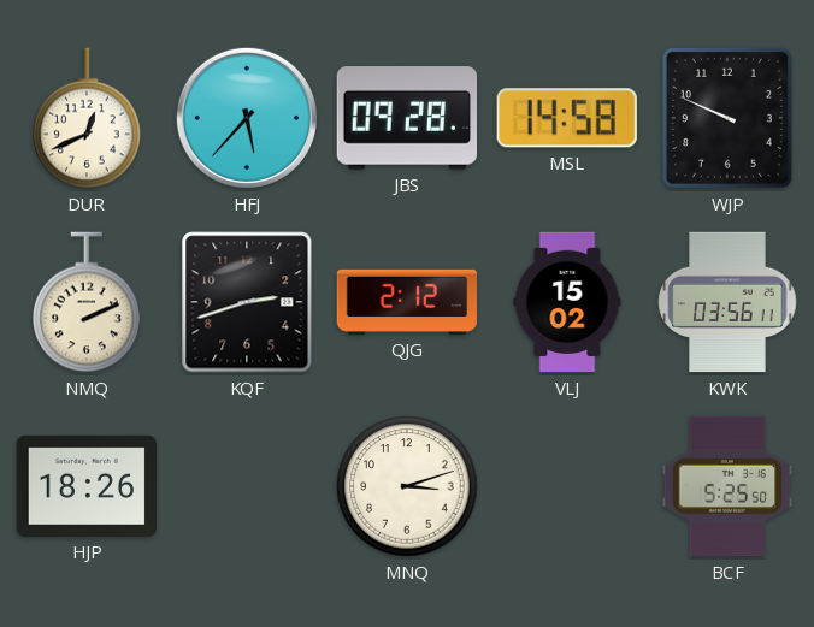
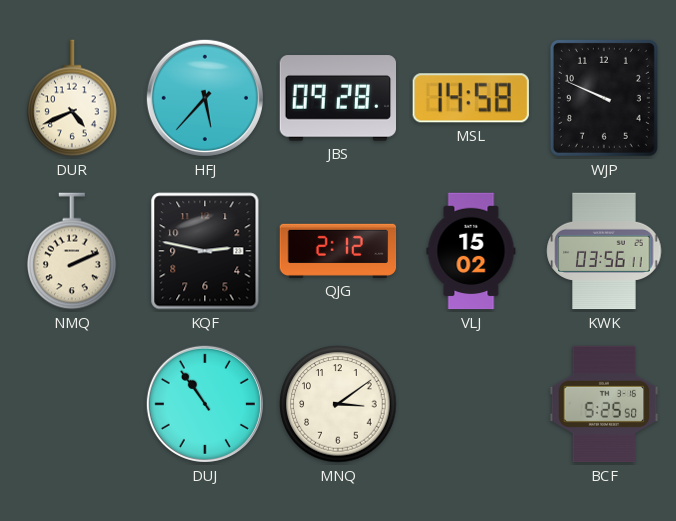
DUR: 12:41 -> 4:41 (72, 98)
KQF: 2:42 -> 2:47 (205, 251)
HJP: 18:26 -> none (87, 486)
DUJ: none -> 10:54 (205, 404)
MNQ: 3:12 -> 3:09 (338, 404)
